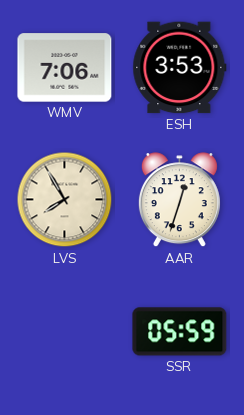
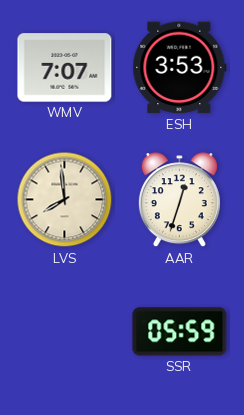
WMV: 7:06 -> 7:07 (65, 68)
LVS: 7:55 -> 7:59 (65, 200)
